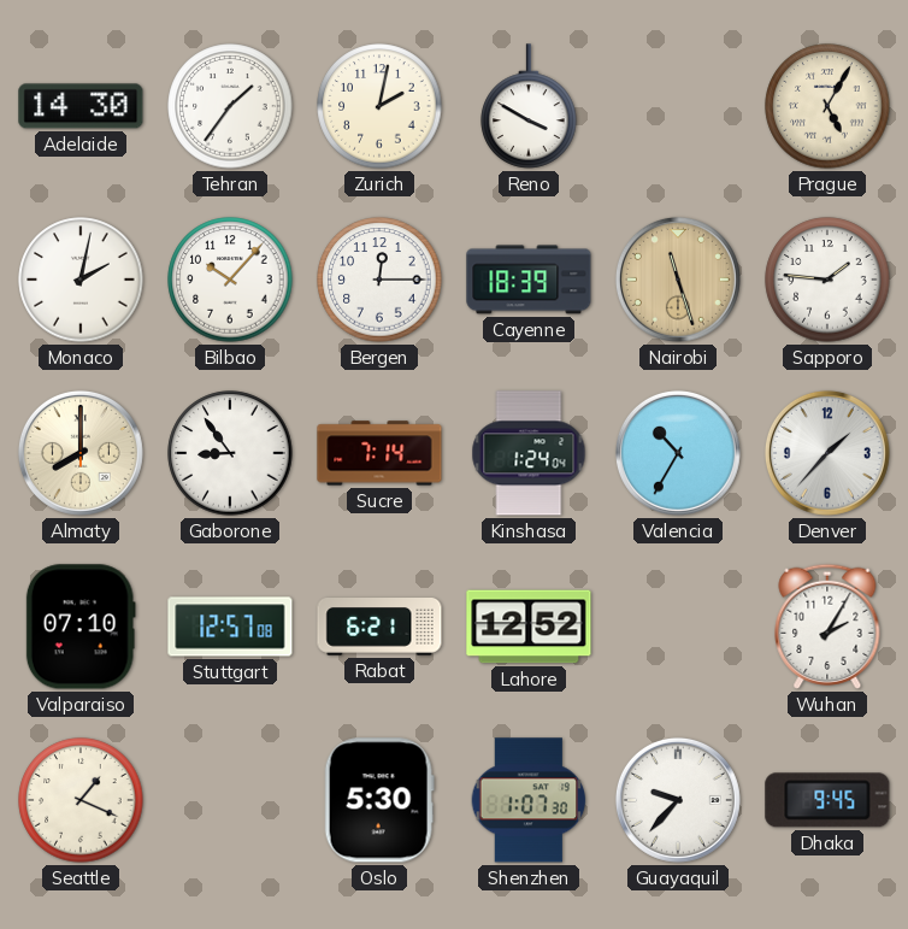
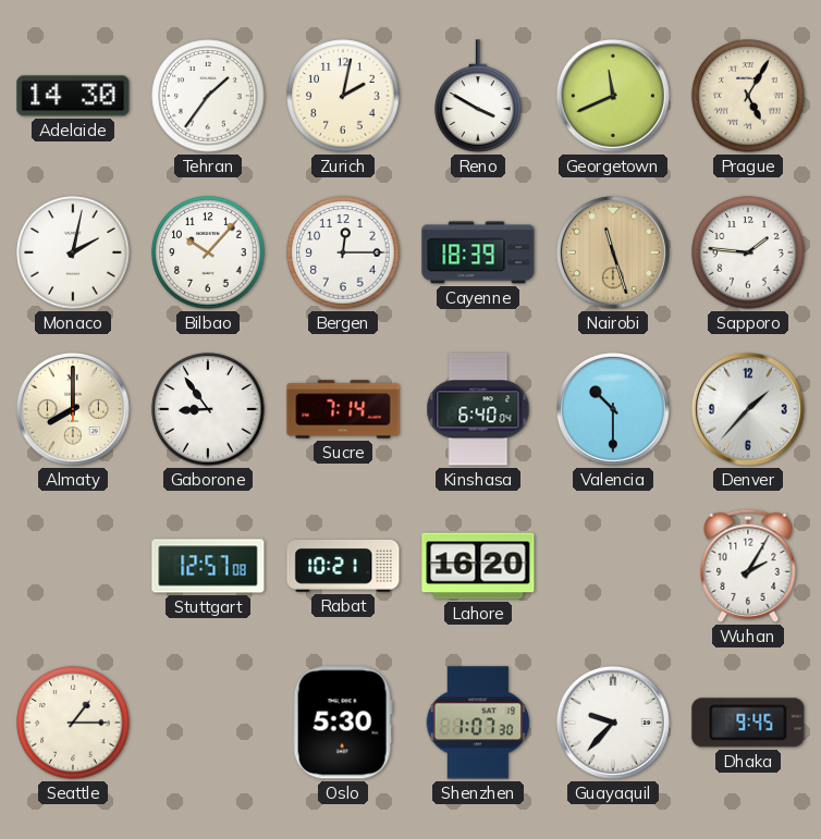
Georgetown: none -> 11:41 (613, 96)
Kinshasa: 1:24 -> 6:40 (478, 409)
Valencia: 10:35 -> 10:30 (613, 409)
Valparaiso: 07:10 -> none (81, 627)
Rabat: 6:21 -> 10:21 (343, 567)
Lahore: 12:52 -> 16:20 (478, 566)
Seattle: 1:19 -> 1:15 (73, 723)
